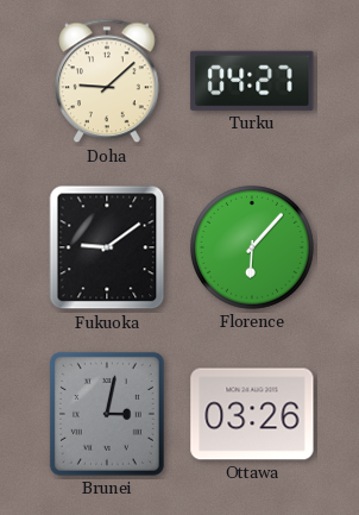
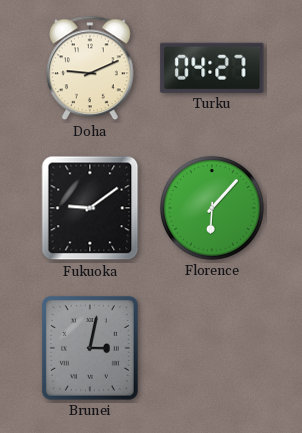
Doha: 9:08 -> 9:11 (91, 68)
Ottawa: 03:26 -> none (252, 414)
